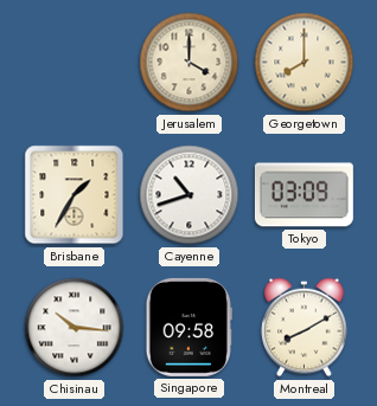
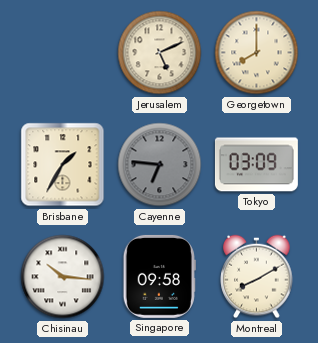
Jerusalem: 4:00 -> 5:11 (160, 53)
Cayenne: 10:42 -> 6:46 (160, 165)
Cayenne dial: white -> grey (160, 165)
